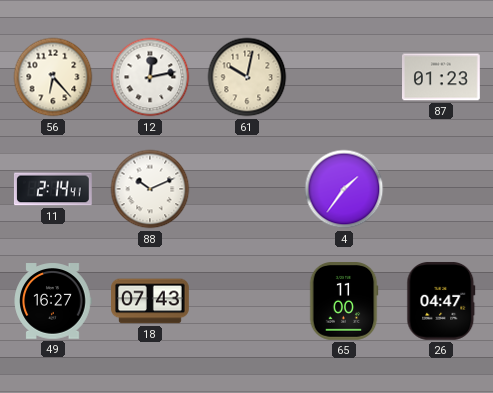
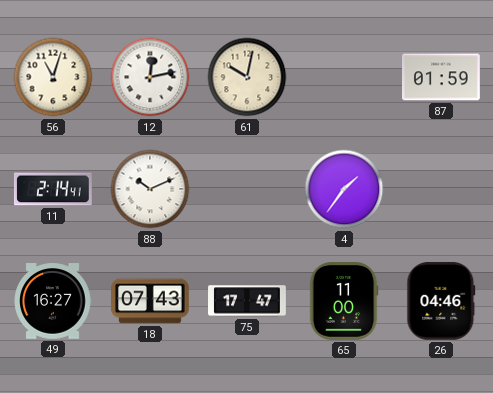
56: 6:23 -> 11:03 (53, 77)
87: 01:23 -> 01:59 (442, 77)
75: none -> 17:47 (247, 301)
26: 04:47 -> 04:46 (441, 301)
